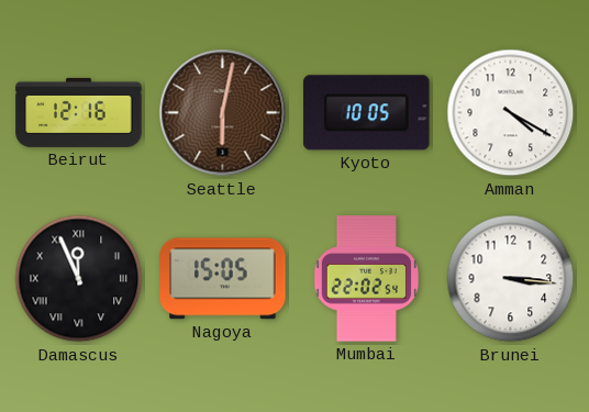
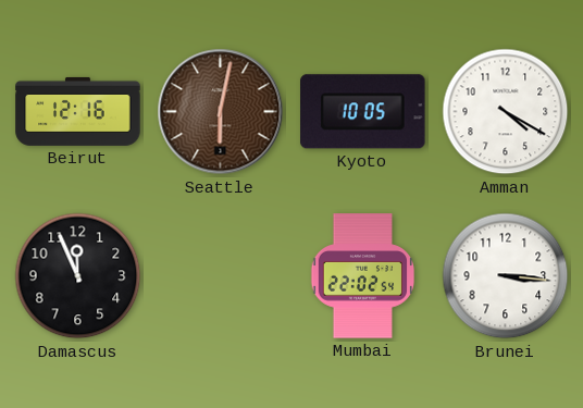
Damascus numerals: Roman -> Arabic (78, 276)
Nagoya: 15:05 -> none (223, 279)
